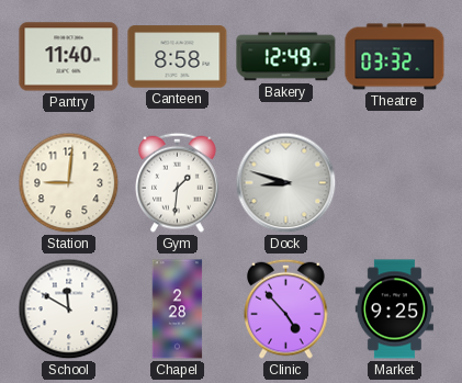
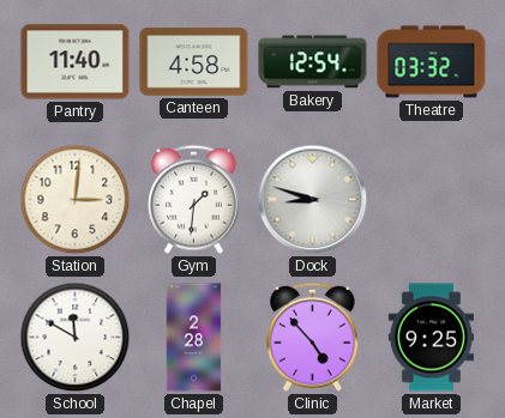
Canteen: 8:58 -> 4:58 (194, 62)
Bakery: 12:49 -> 12:54 (313, 62)
Station: 9:01 -> 3:01 (76, 200)
